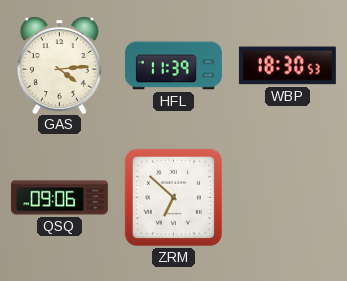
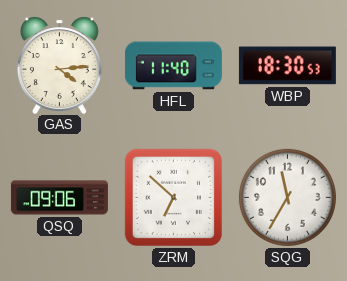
HFL: 11:39 -> 11:40 (173, 66)
SQG: none -> 11:35 (287, 197)
